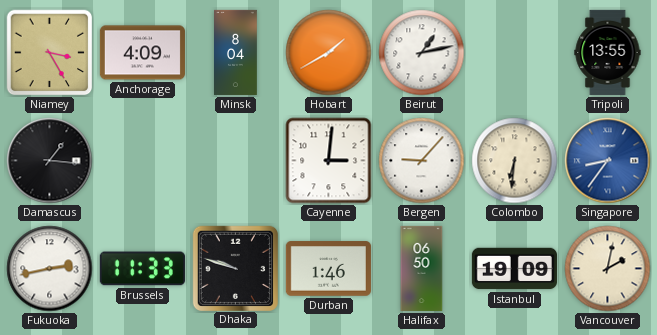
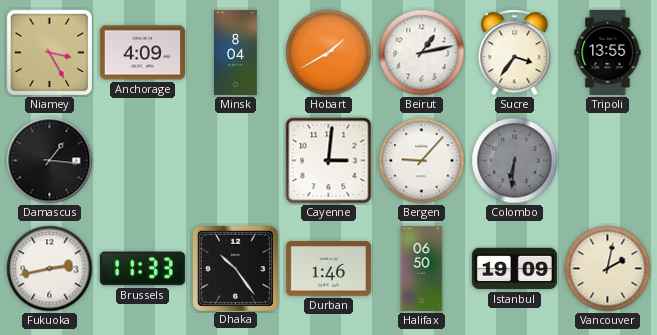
Sucre: none -> 3:36 (515, 53)
Colombo dial: cream -> grey (515, 161)
Singapore: 8:36 -> none (608, 161)
Dhaka: 9:48 -> 10:24 (235, 268)
